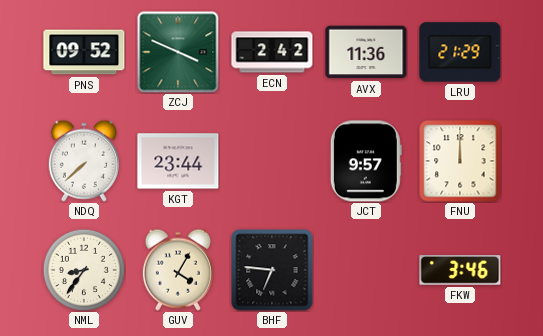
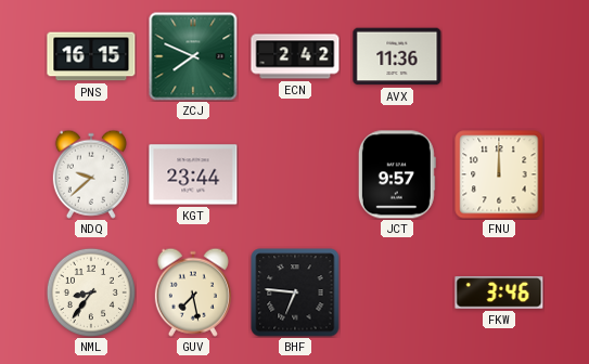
PNS: 09:52 -> 16:15 (91, 56)
ZCJ: 3:49 -> 7:49 (193, 56)
LRU: 21:29 -> none (460, 52)
NDQ: 7:38 -> 9:38 (91, 174)
GUV: 4:05 -> 7:28 (193, 292)
